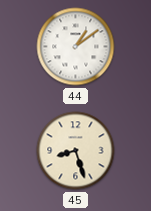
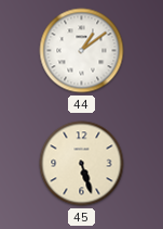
45: 8:27 -> 5:27 (82, 164)
